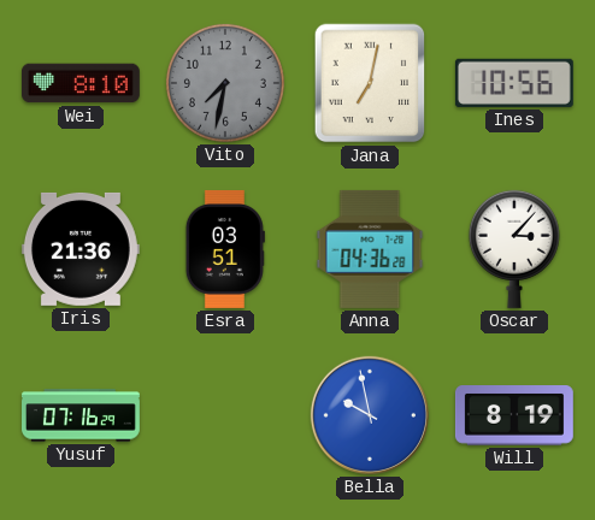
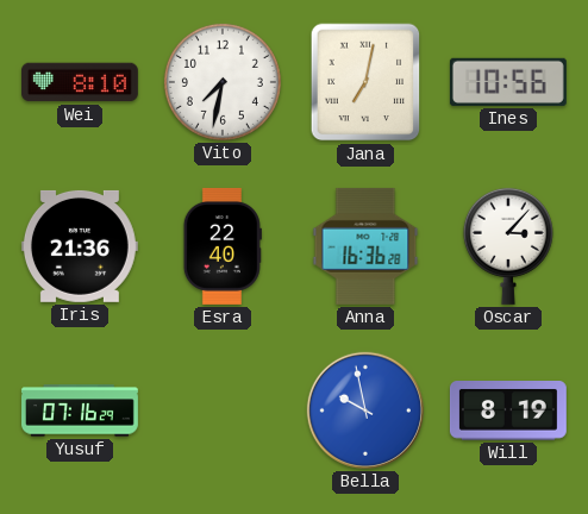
Vito dial: grey -> white (223, 82)
Esra: 03:51 -> 22:40 (223, 246)
Anna: 04:36 -> 16:36 (365, 246)
